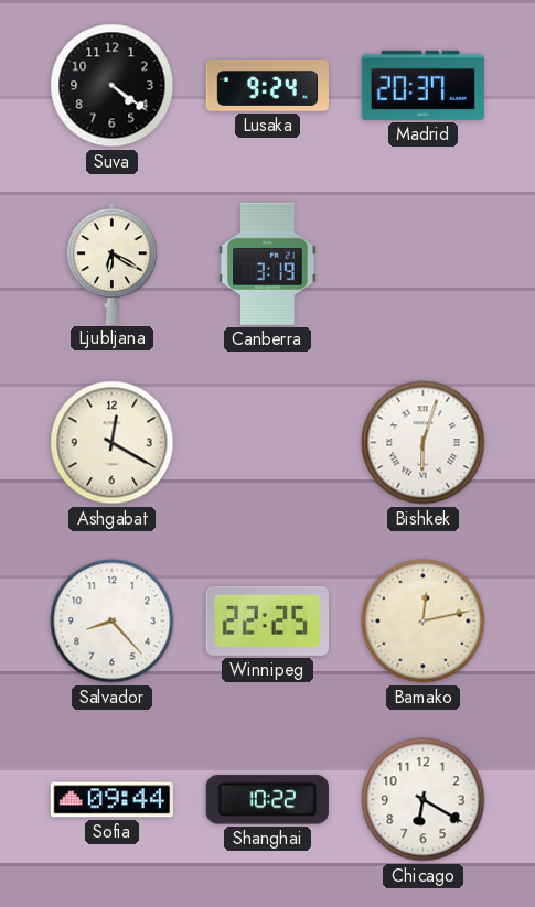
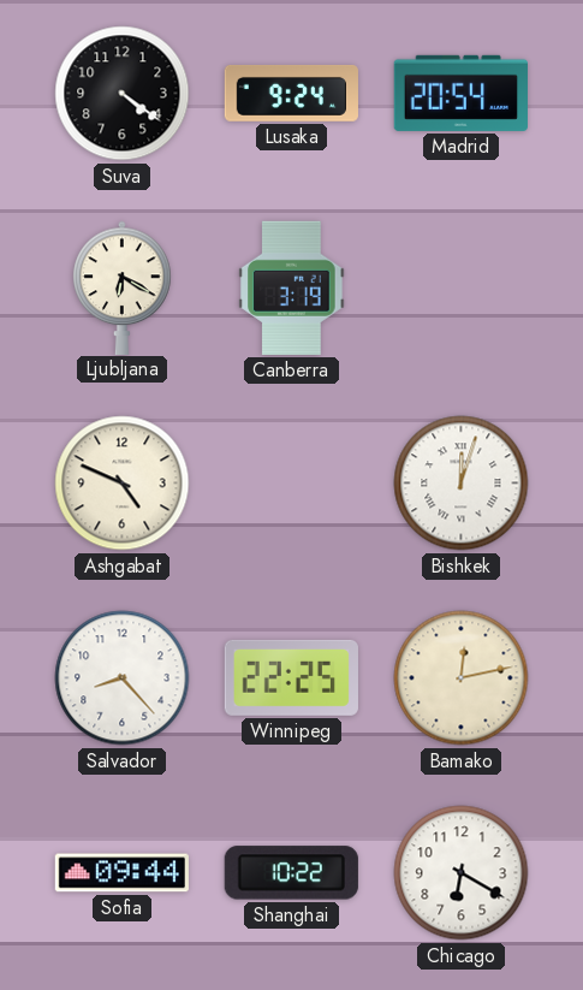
Madrid: 20:37 -> 20:54 (460, 93)
Ashgabat: 12:20 -> 4:49 (123, 484)
Bishkek: 6:03 -> 12:03 (462, 484)
